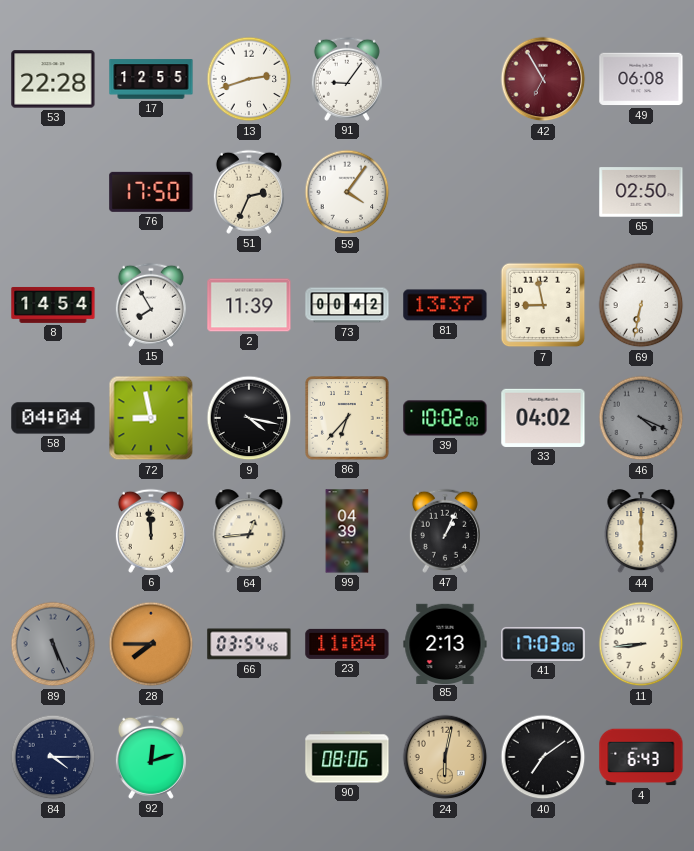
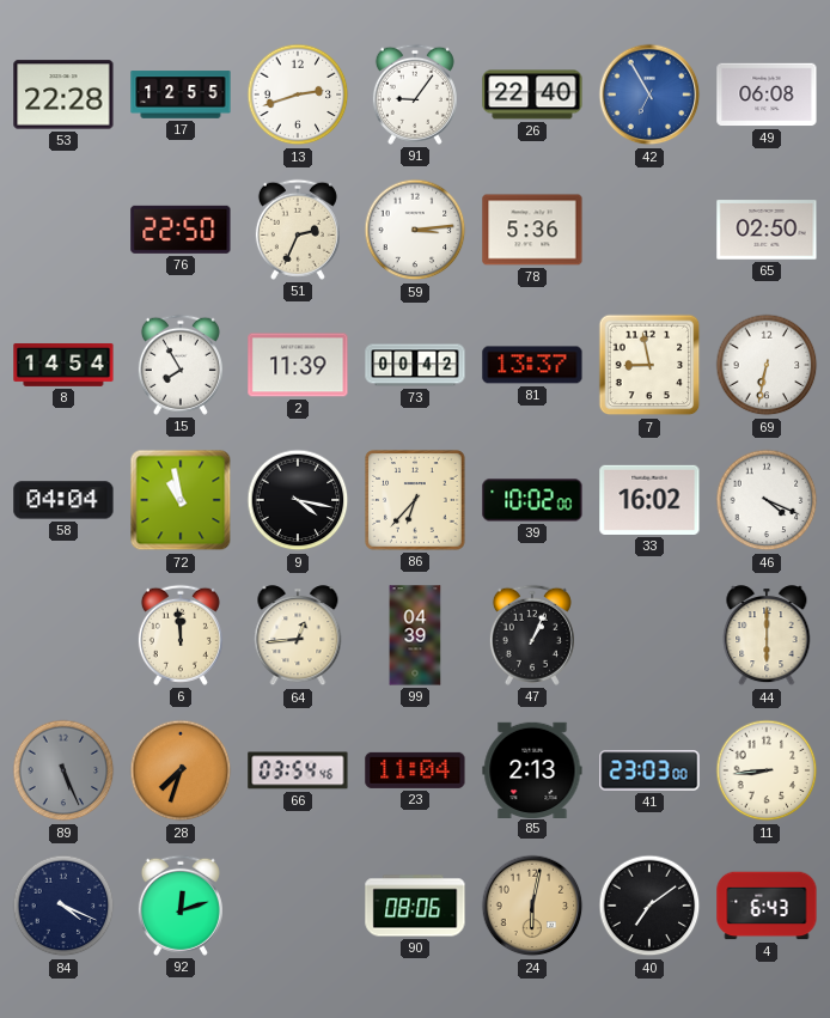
26: none -> 22:40 (532, 95)
42 dial: burgundy -> blue (649, 95)
76: 17:50 -> 22:50 (181, 230)
59: 4:06 -> 3:14 (415, 230)
78: none -> 5:36 (532, 230)
72: 8:58 -> 10:58 (181, 500)
33: 04:02 -> 16:02 (649, 500)
46 dial: grey -> white (767, 500)
28: 7:45 -> 7:33 (181, 770)
41: 17:03 -> 23:03 (649, 770)
84: 4:15 -> 4:19 (63, 906)
